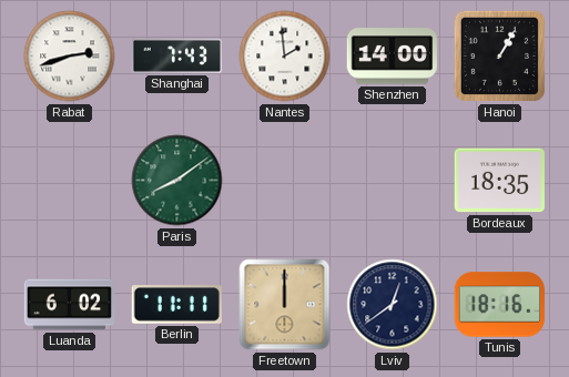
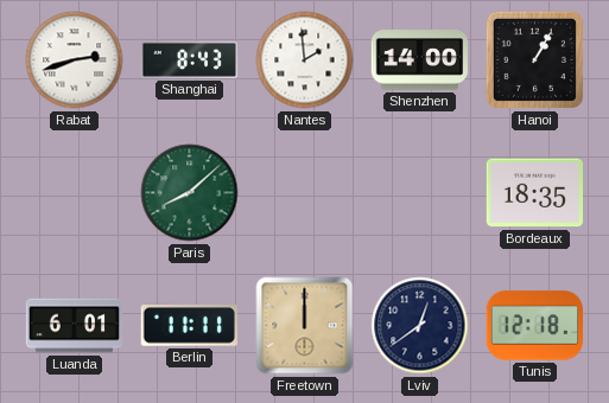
Shanghai: 7:43 -> 8:43 (190, 59)
Paris: 8:09 -> 8:08 (190, 193)
Luanda: 6:02 -> 6:01 (75, 326)
Tunis: 18:16 -> 12:18 (535, 326)
